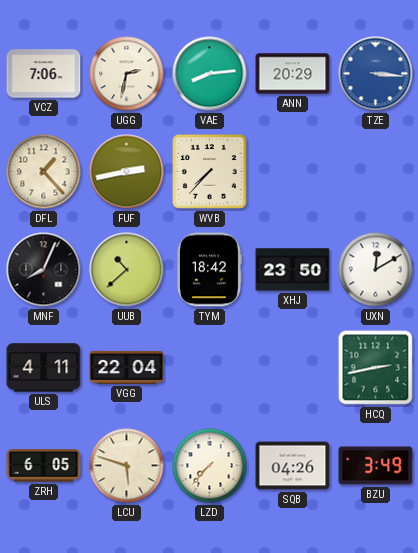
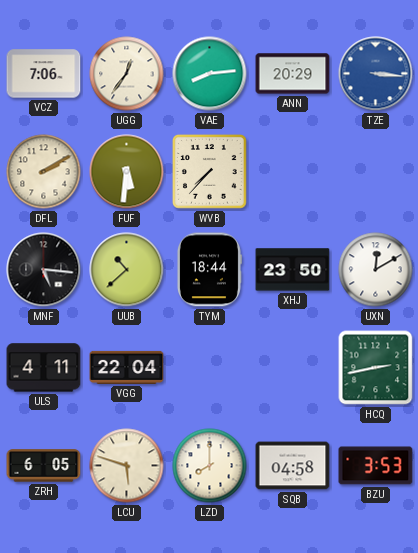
UGG: 2:32 -> 12:36 (127, 74)
DFL: 1:23 -> 2:10 (44, 172)
FUF: 2:43 -> 5:31 (127, 172)
MNF: 8:04 -> 5:16 (44, 270)
TYM: 18:42 -> 18:44 (209, 270)
LZD: 7:37 -> 8:00 (210, 466)
SQB: 04:26 -> 04:58 (293, 466)
BZU: 3:49 -> 3:53 (376, 466)
